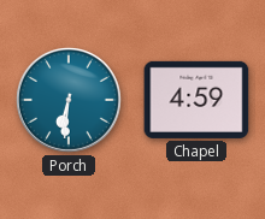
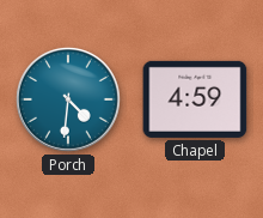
Porch: 6:31 -> 4:31 (68, 99)
